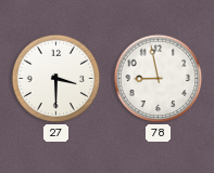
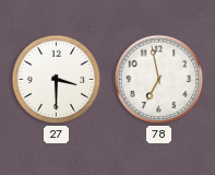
78: 8:58 -> 6:58 (159, 80)
